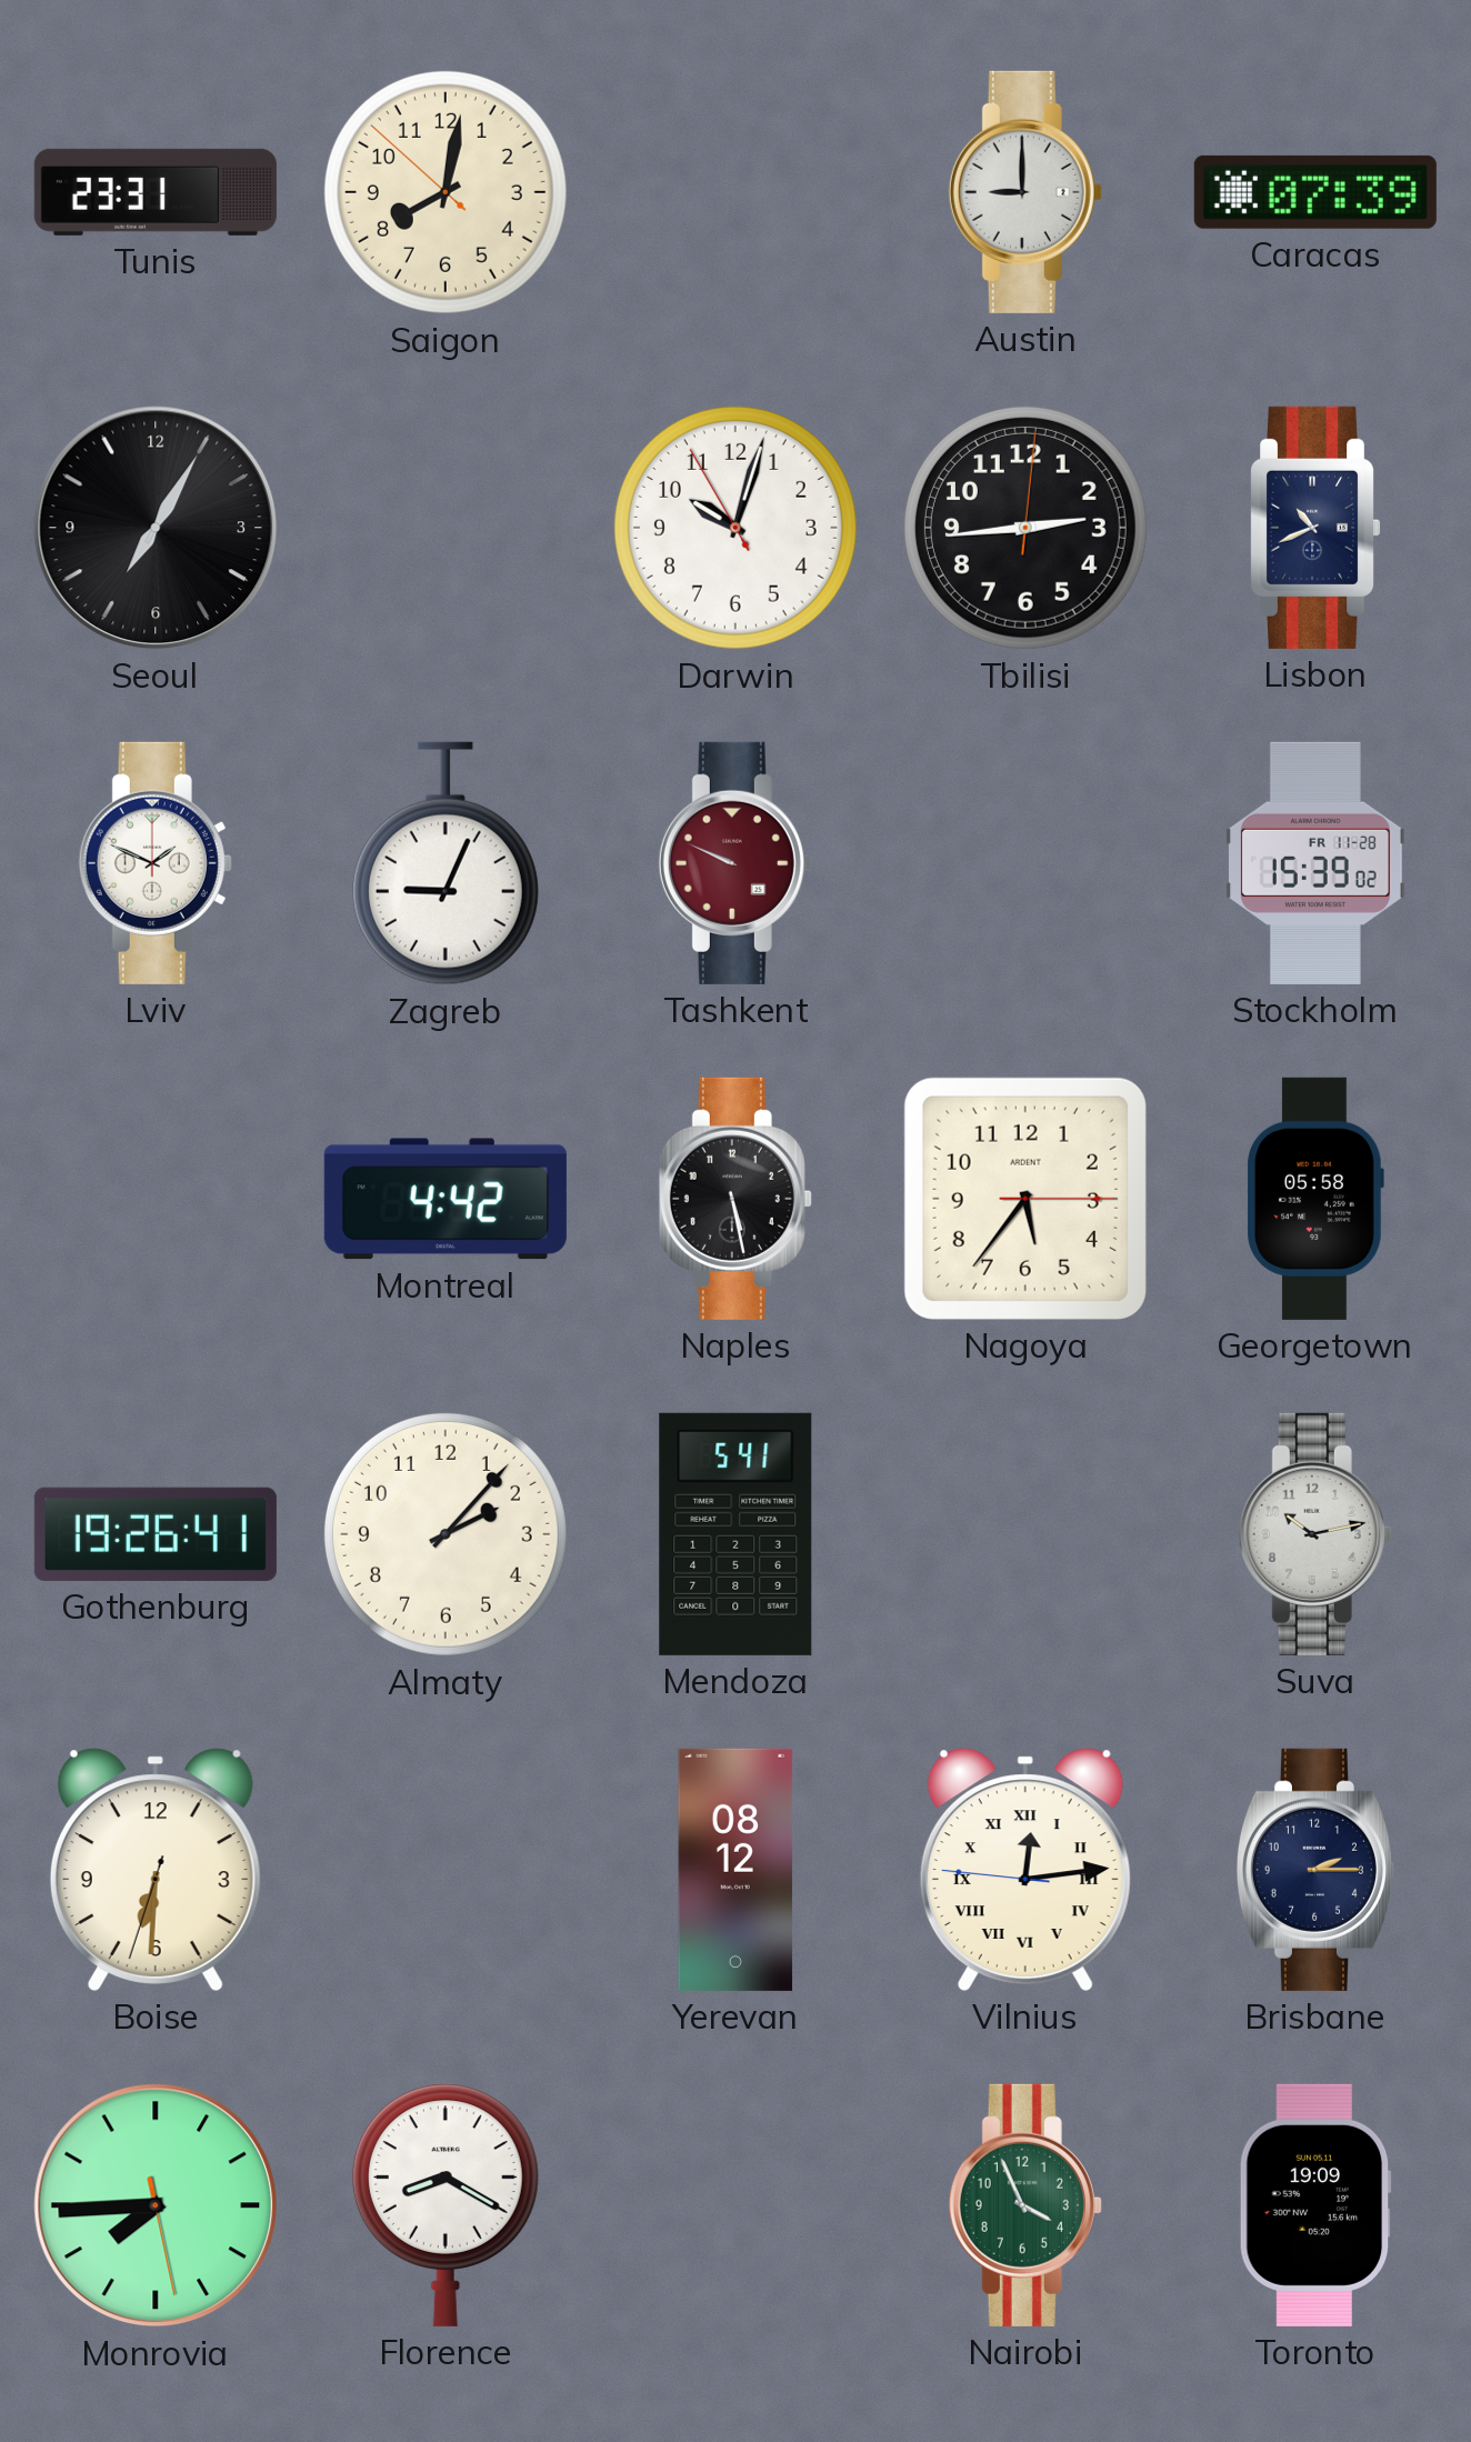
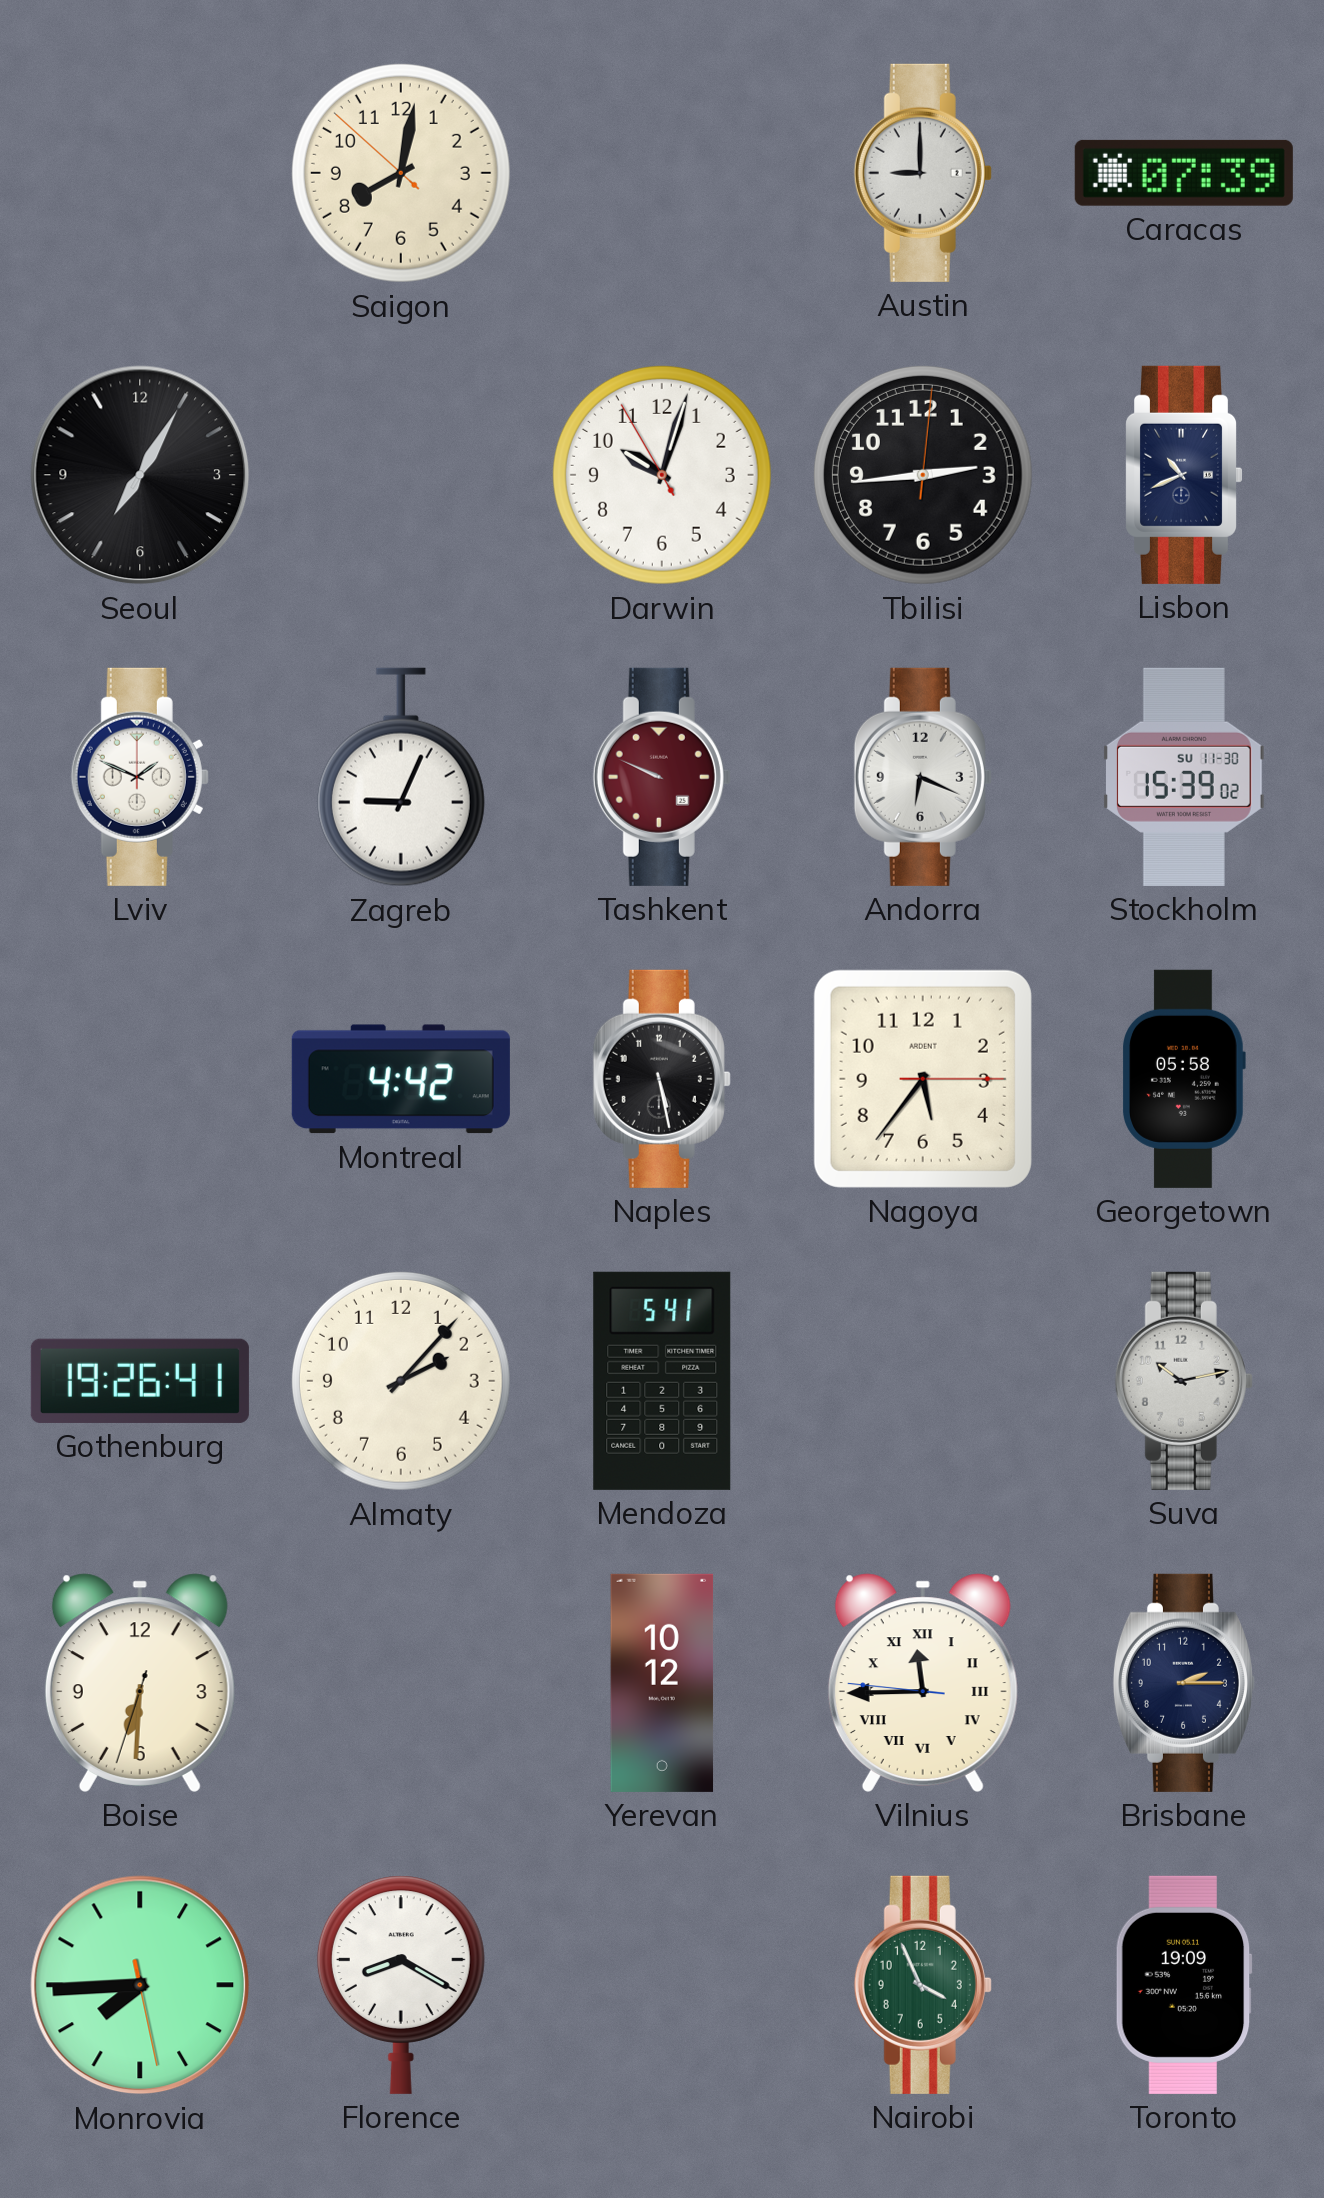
Tunis: 23:31 -> none (156, 192)
Andorra: none -> 6:19 (923, 777)
Stockholm date: FR 11-28 -> SU 11-30 (1184, 777)
Yerevan: 08:12 -> 10:12 (662, 1683)
Vilnius: 12:13 -> 11:44 (923, 1683)
